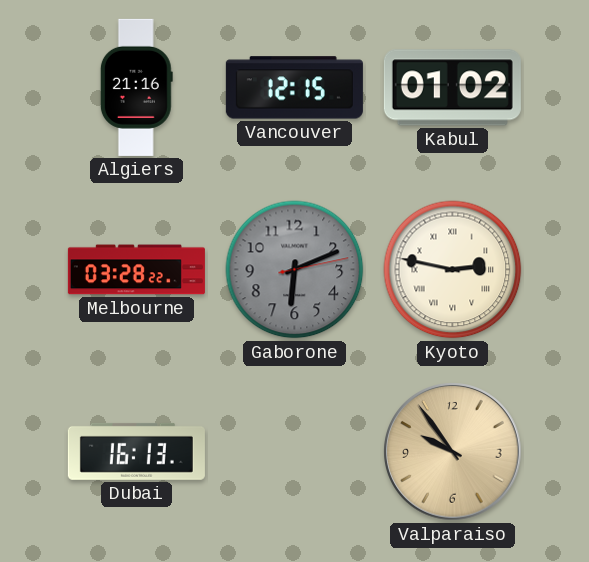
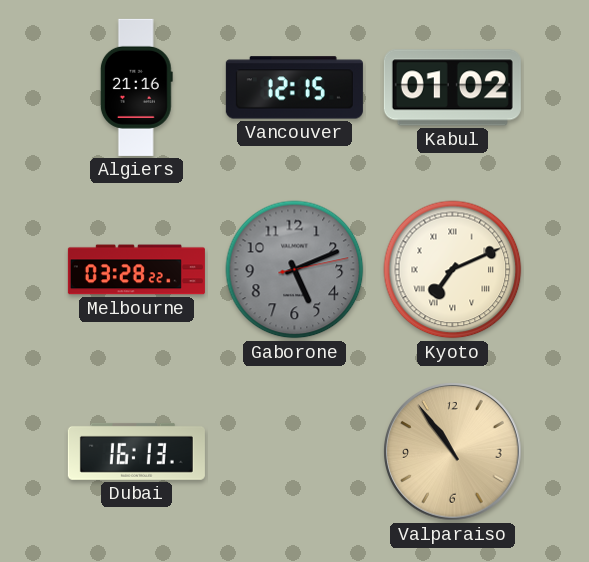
Gaborone: 6:11 -> 5:11 (295, 270)
Kyoto: 2:47 -> 7:11 (453, 270)
Valparaiso: 9:54 -> 10:54 (453, 452)
